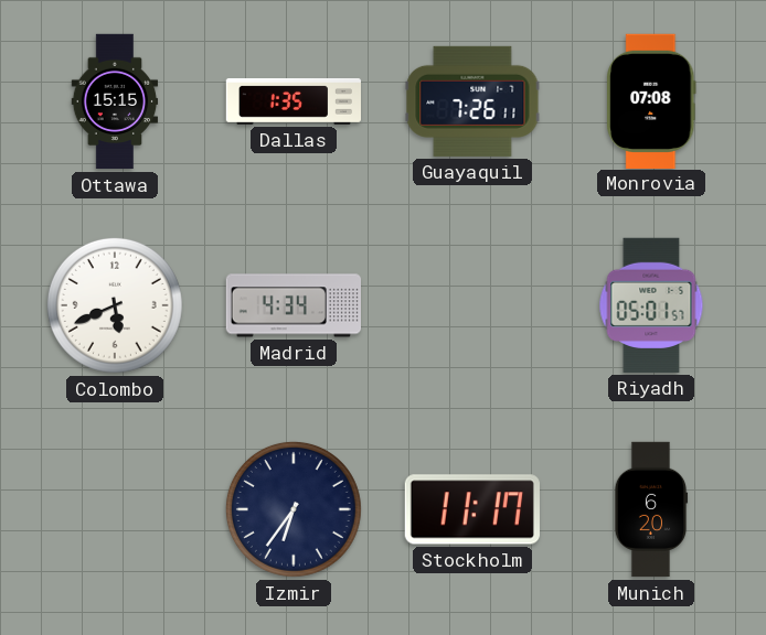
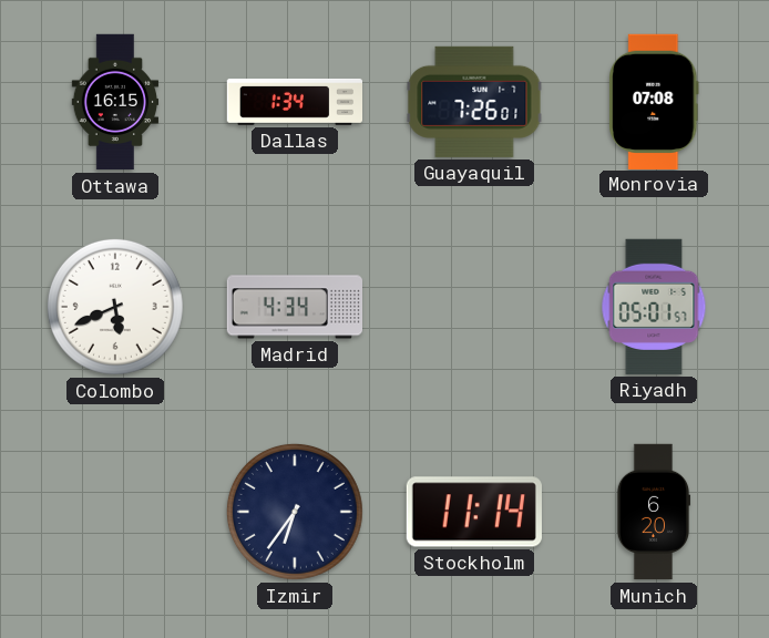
Ottawa: 15:15 -> 16:15 (115, 102)
Dallas: 1:35 -> 1:34 (294, 102)
Guayaquil: 7:26:11 -> 7:26:01 (474, 102)
Stockholm: 11:17 -> 11:14 (474, 512)
